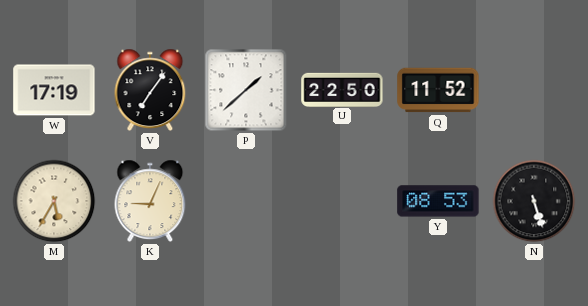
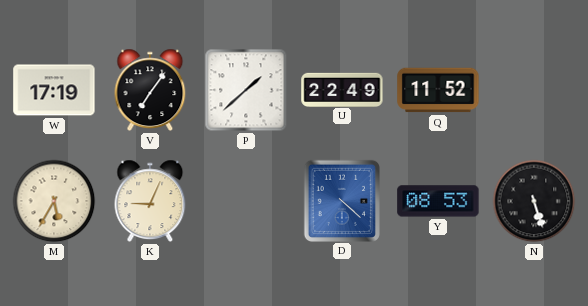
U: 22:50 -> 22:49 (342, 89)
D: none -> 4:22 (342, 200)
